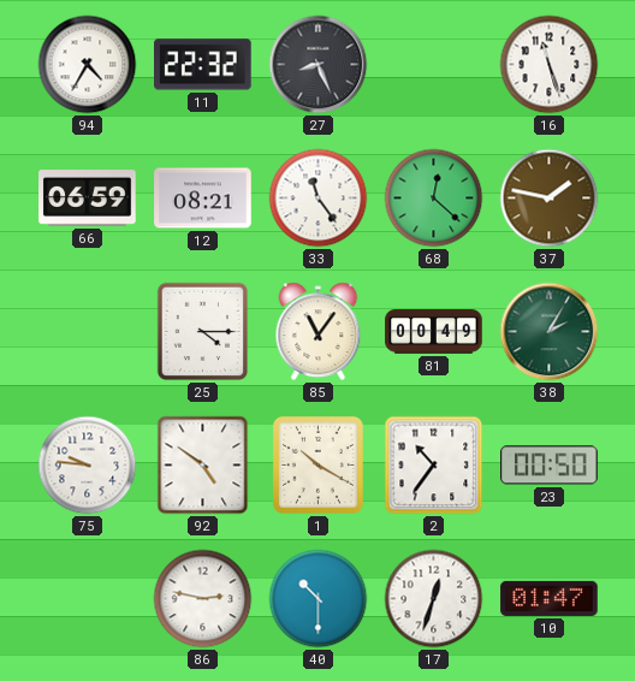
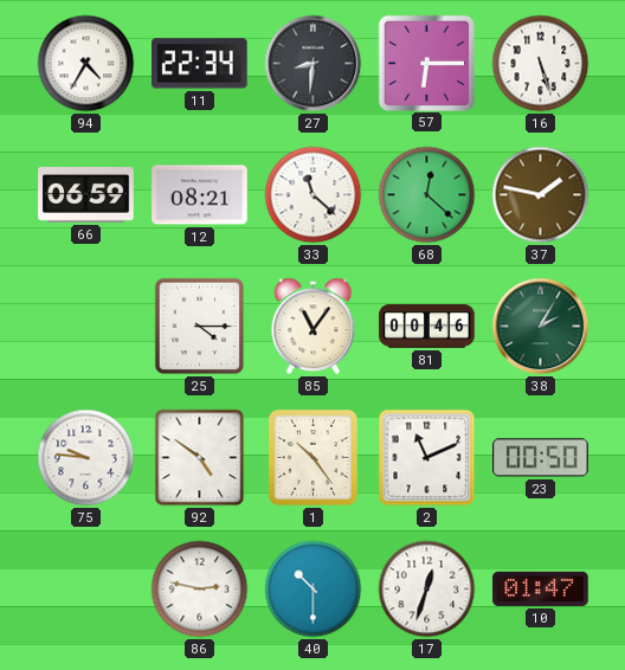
11: 22:32 -> 22:34 (200, 64)
27: 8:26 -> 8:31 (314, 64)
57: none -> 6:15 (426, 63)
16: 11:27 -> 5:27 (541, 64)
33: 11:24 -> 11:22 (314, 195)
81: 00:49 -> 00:46 (427, 327)
1: 10:20 -> 10:24 (312, 457)
2: 10:36 -> 11:11 (427, 458)
